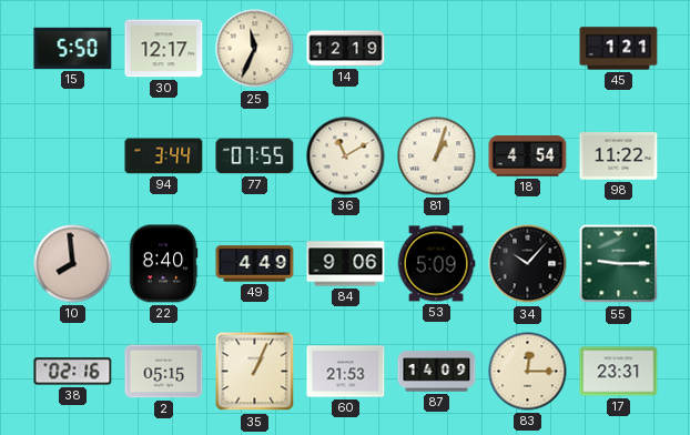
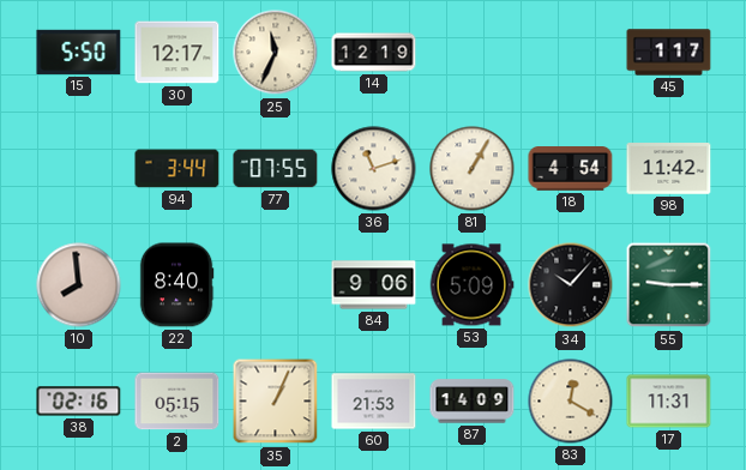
45: 1:21 -> 1:17 (669, 53)
36: 11:10 -> 11:12 (374, 169)
81: 1:03 -> 1:05 (473, 169)
98: 11:22 -> 11:42 (669, 169)
49: 4:49 -> none (255, 264)
83: 12:15 -> 12:20 (571, 402)
17: 23:31 -> 11:31 (669, 402)
